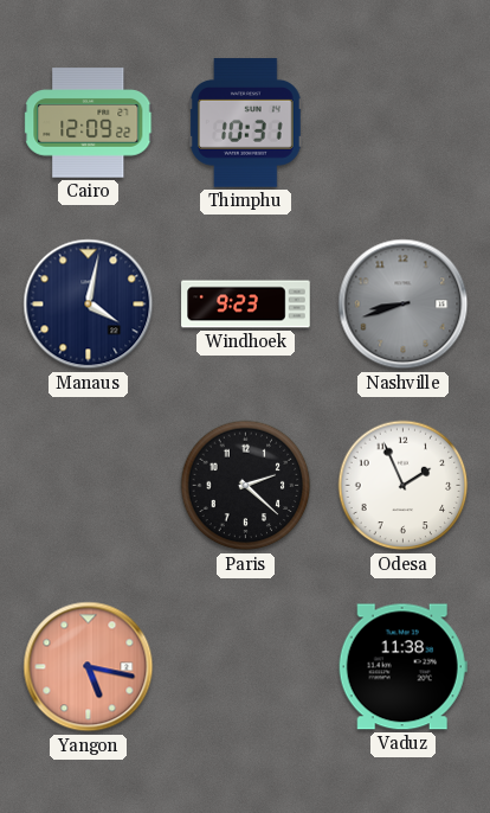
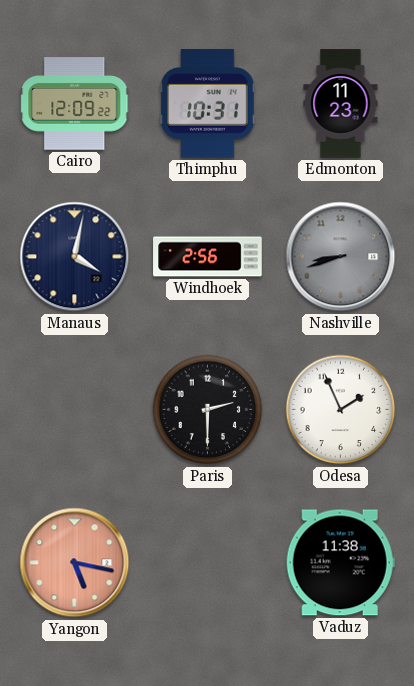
Edmonton: none -> 11:23 (341, 104)
Windhoek: 9:23 -> 2:56 (208, 257)
Paris: 2:22 -> 2:30 (208, 410)
